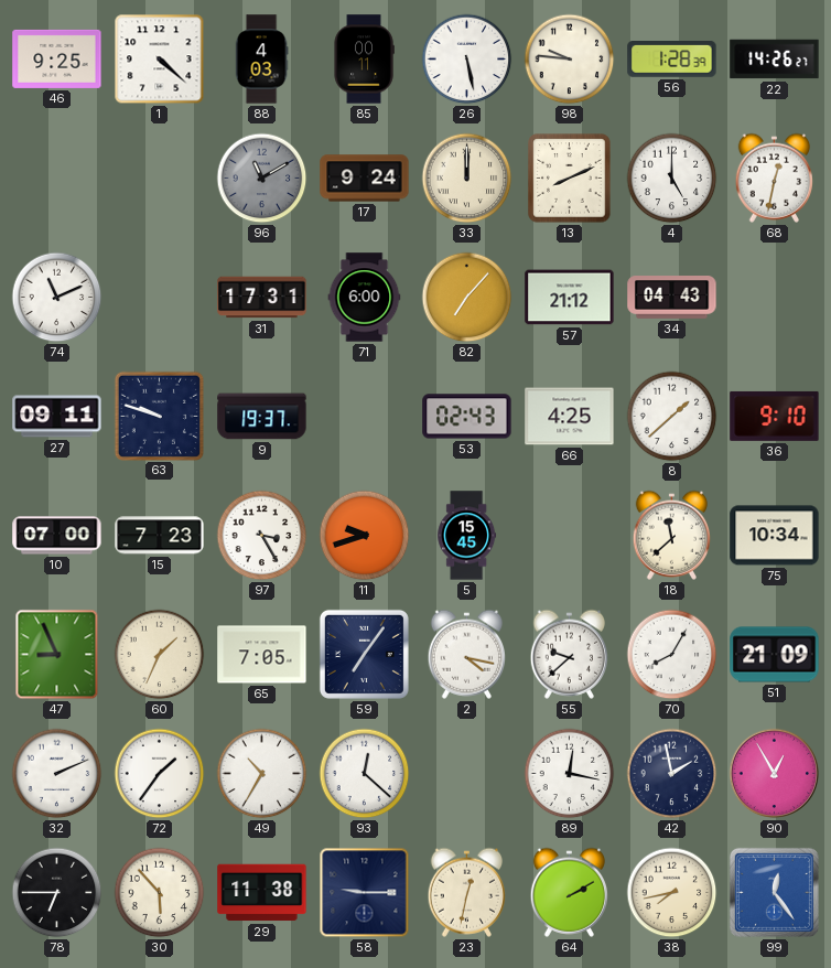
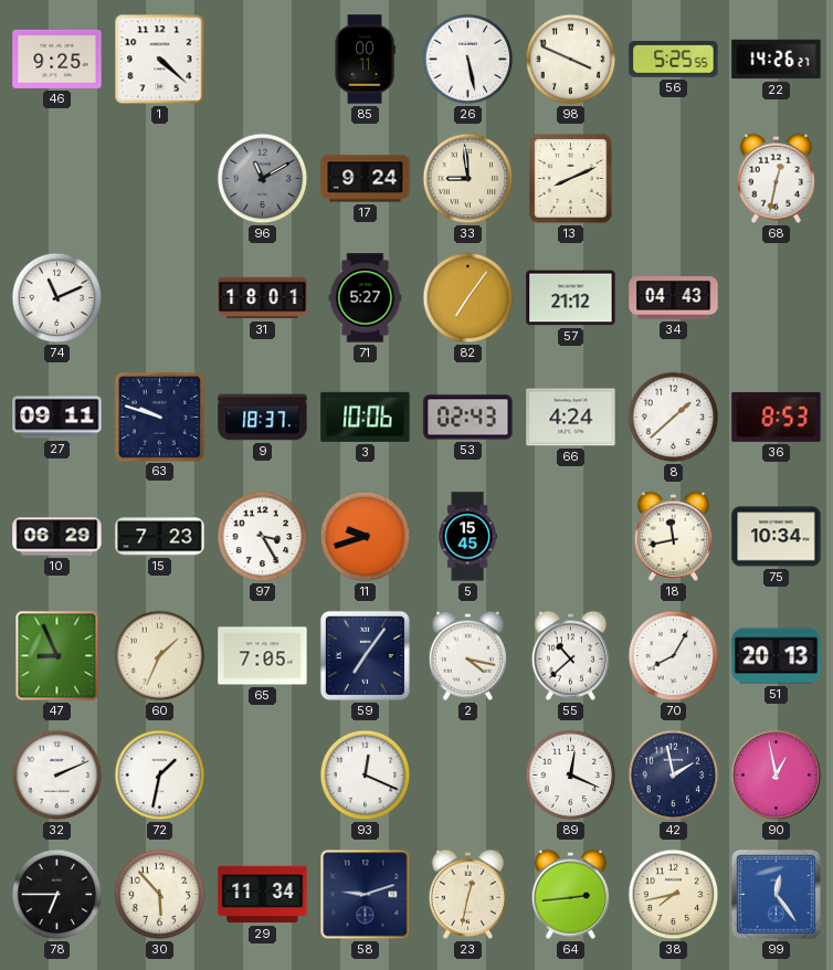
88: 4:03 -> none (261, 60)
98: 9:46 -> 3:49 (571, 60)
56: 1:28 -> 5:25 (674, 60)
33: 12:00 -> 8:59 (468, 179)
4: 5:00 -> none (672, 179)
31: 17:31 -> 18:01 (263, 298)
71: 6:00 -> 5:27 (366, 298)
82: 7:07 -> 7:06 (468, 298)
9: 19:37 -> 18:37 (263, 418)
3: none -> 10:06 (366, 417)
66: 4:25 -> 4:24 (571, 418)
36: 9:10 -> 8:53 (777, 417)
10: 07:00 -> 06:29 (57, 537)
18: 11:38 -> 11:43 (674, 536)
55: 9:38 -> 10:38 (571, 655)
51: 21:09 -> 20:13 (777, 656)
72: 1:36 -> 1:32 (160, 776)
49: 10:35 -> none (262, 774)
93: 12:22 -> 12:19 (366, 776)
89: 12:17 -> 12:19 (571, 776)
90: 12:55 -> 12:58 (777, 776)
29: 11:38 -> 11:34 (263, 895)
58: 9:15 -> 9:12 (366, 895)
64: 2:10 -> 2:44 (571, 894)
